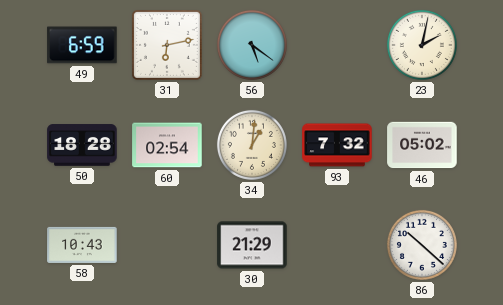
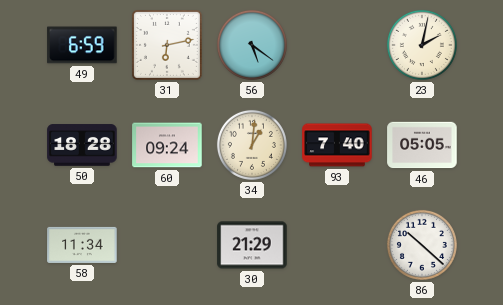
60: 02:54 -> 09:24 (167, 145)
93: 7:32 -> 7:40 (337, 145)
46: 05:02 -> 05:05 (422, 145)
58: 10:43 -> 11:34 (82, 245)
